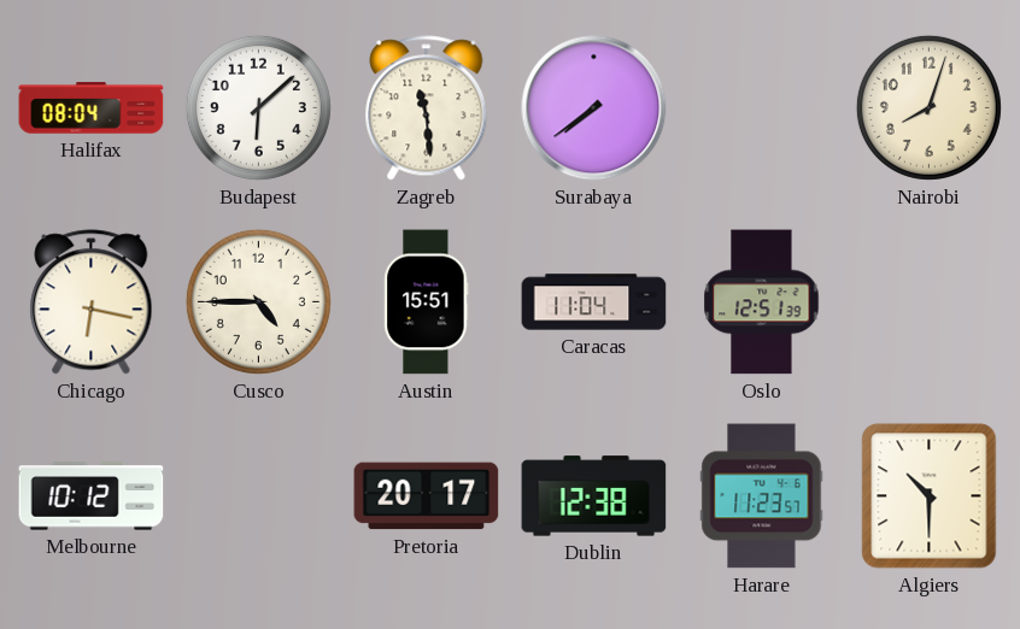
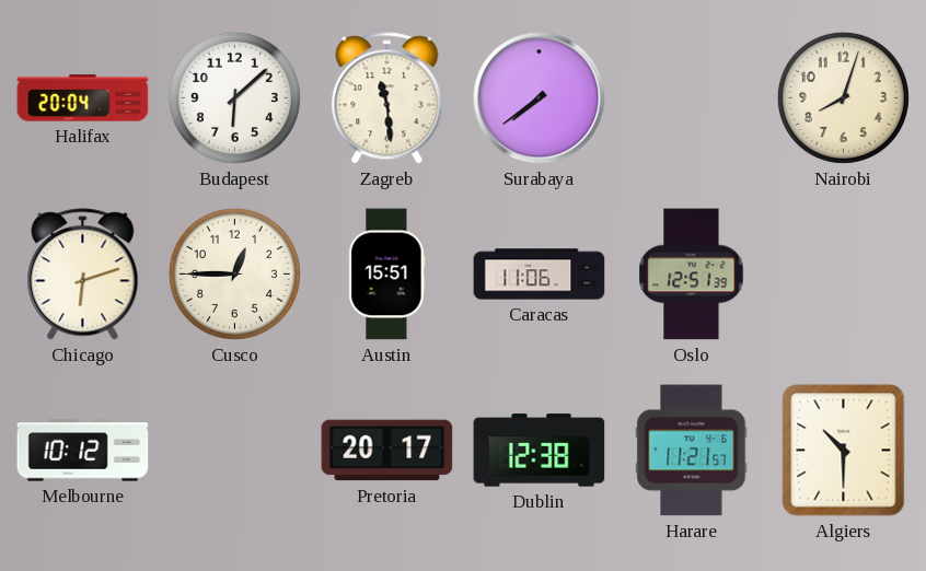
Halifax: 08:04 -> 20:04 (83, 98)
Chicago: 6:17 -> 6:12 (83, 275)
Cusco: 4:45 -> 12:45 (234, 273)
Caracas: 11:04 -> 11:06 (540, 275)
Harare: 11:23 -> 11:21 (692, 451)
